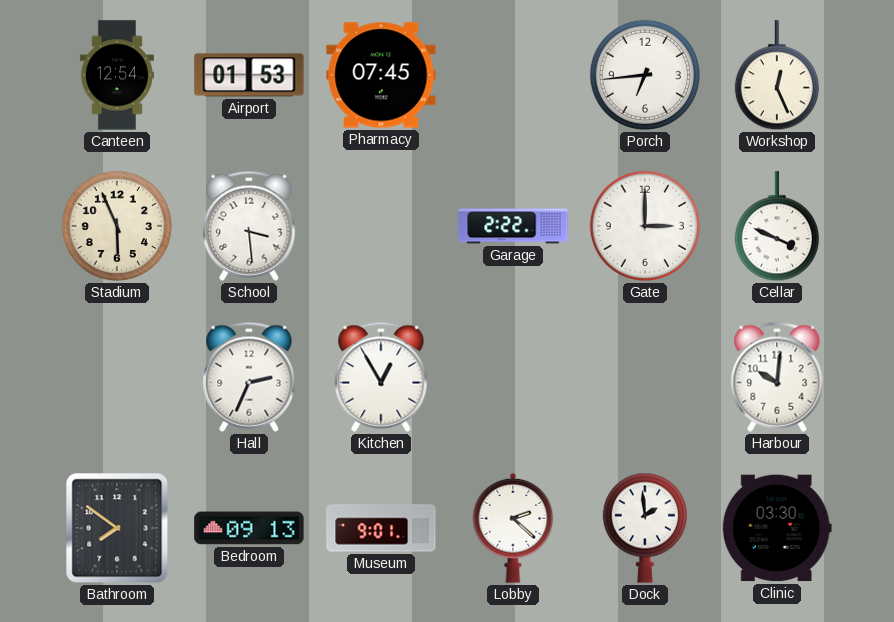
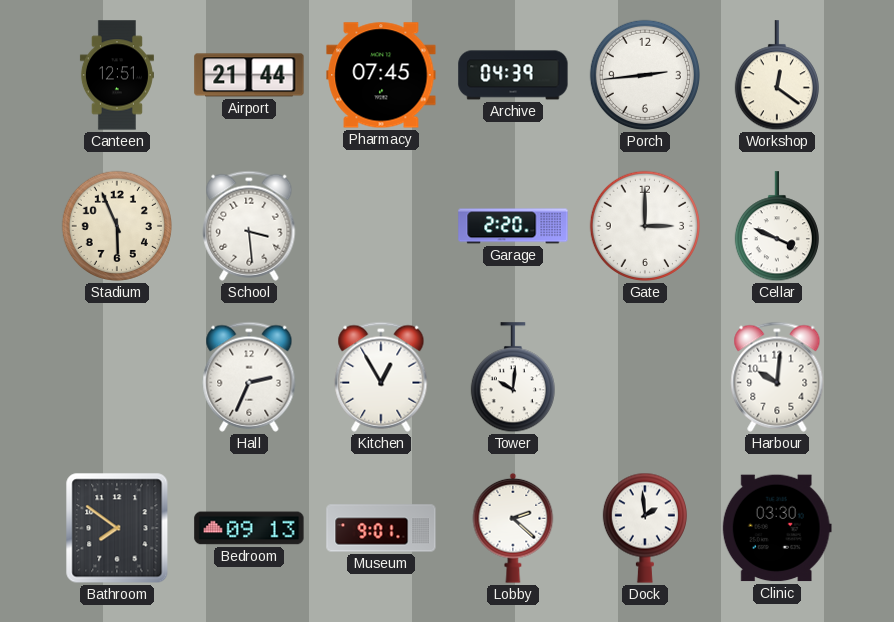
Canteen: 12:54 -> 12:51 (117, 75)
Airport: 01:53 -> 21:44 (249, 75)
Archive: none -> 04:39 (513, 75)
Porch: 6:44 -> 2:44 (645, 75)
Workshop: 12:26 -> 12:21 (777, 76)
Garage: 2:22 -> 2:20 (513, 226)
Tower: none -> 10:01 (513, 378)
